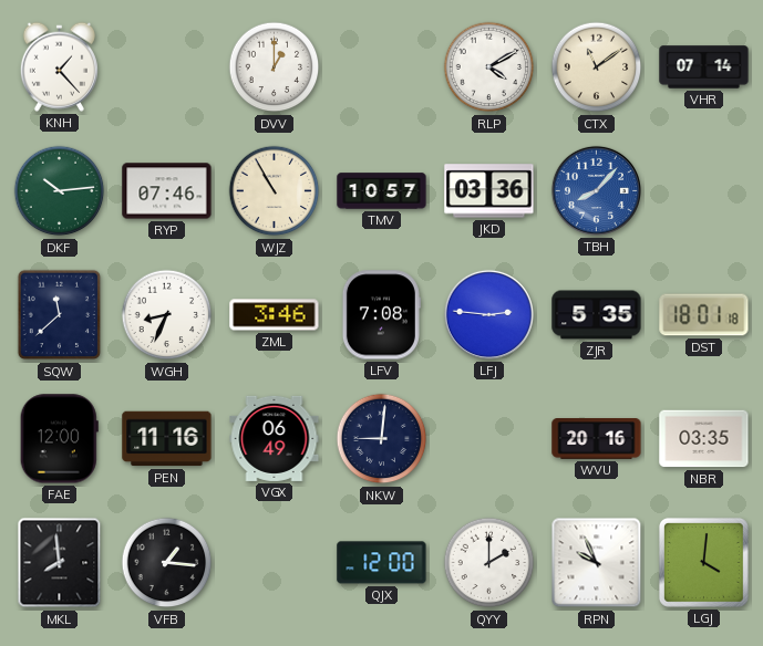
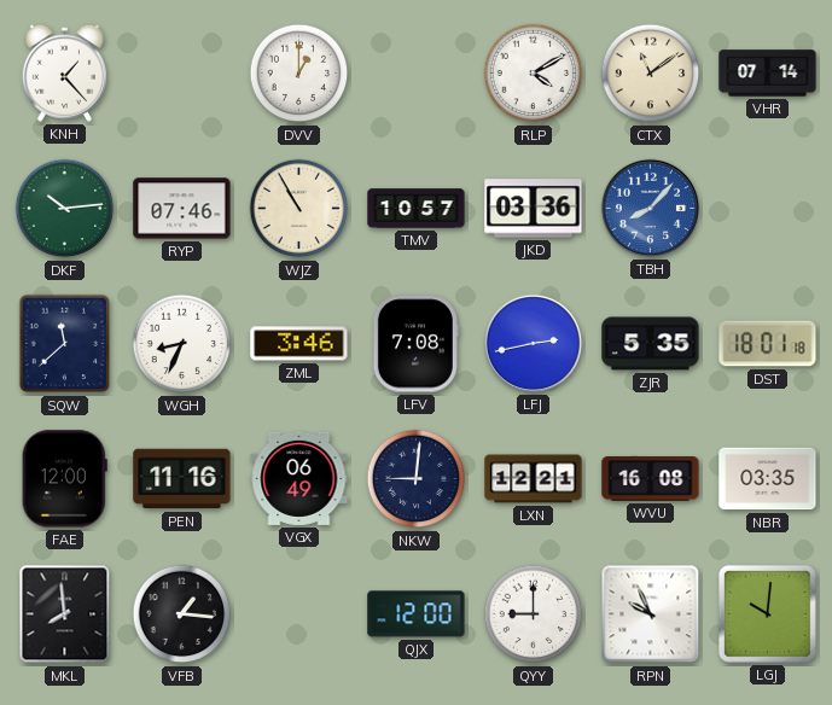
LFJ: 2:46 -> 2:43 (533, 343)
LXN: none -> 12:21 (534, 479)
WVU: 20:16 -> 16:08 (651, 479)
QYY: 2:00 -> 9:00 (534, 614)
LGJ: 4:01 -> 10:01 (767, 613)
